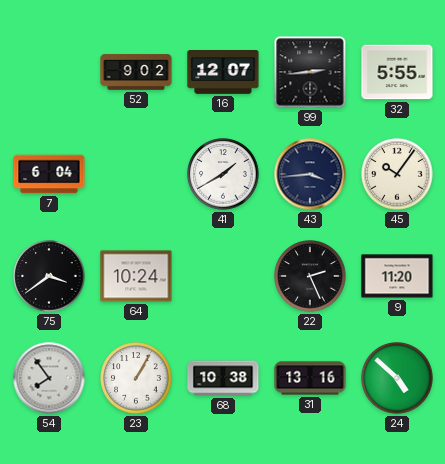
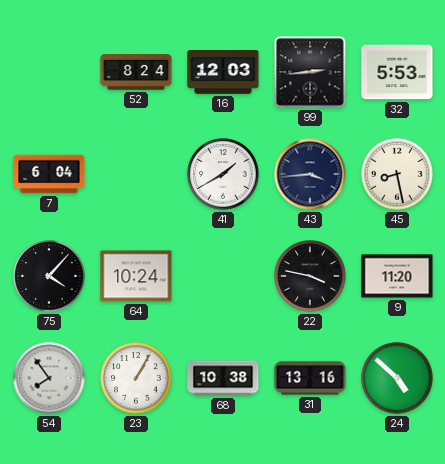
52: 9:02 -> 8:24 (136, 72)
16: 12:07 -> 12:03 (223, 73)
32: 5:55 -> 5:53 (397, 72)
45: 10:06 -> 8:28 (397, 174)
75: 3:39 -> 4:07 (49, 276)
22: 2:26 -> 3:47 (310, 276)
